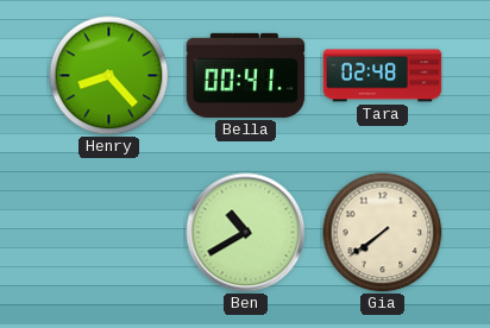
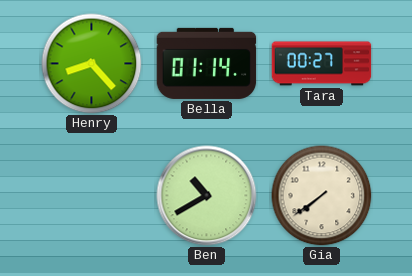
Bella: 00:41 -> 01:14 (207, 63)
Tara: 02:48 -> 00:27 (322, 64)
